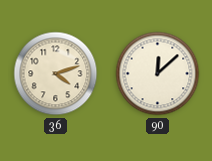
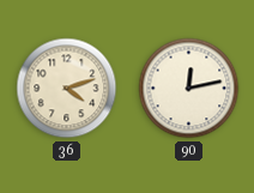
90: 12:08 -> 12:13 (189, 89)
